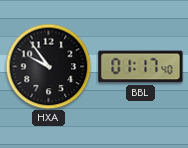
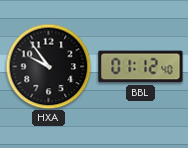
BBL: 01:17 -> 01:12 (141, 67)
